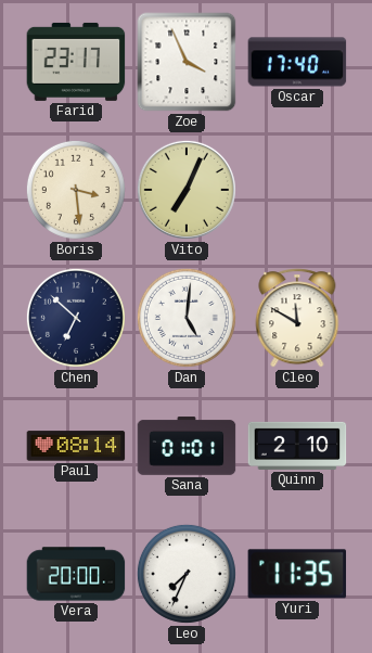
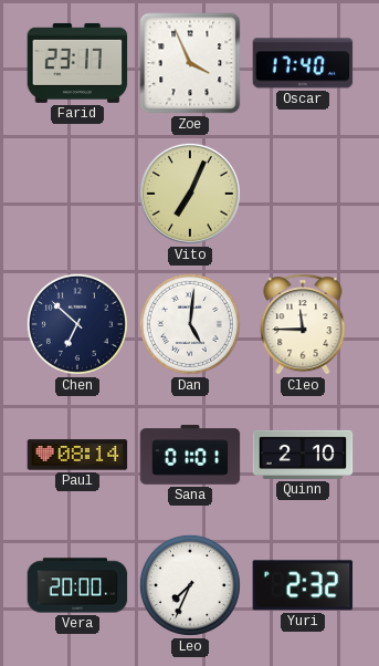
Boris: 3:29 -> none (76, 190)
Cleo: 11:50 -> 11:45 (303, 324)
Yuri: 11:35 -> 2:32 (303, 585)
